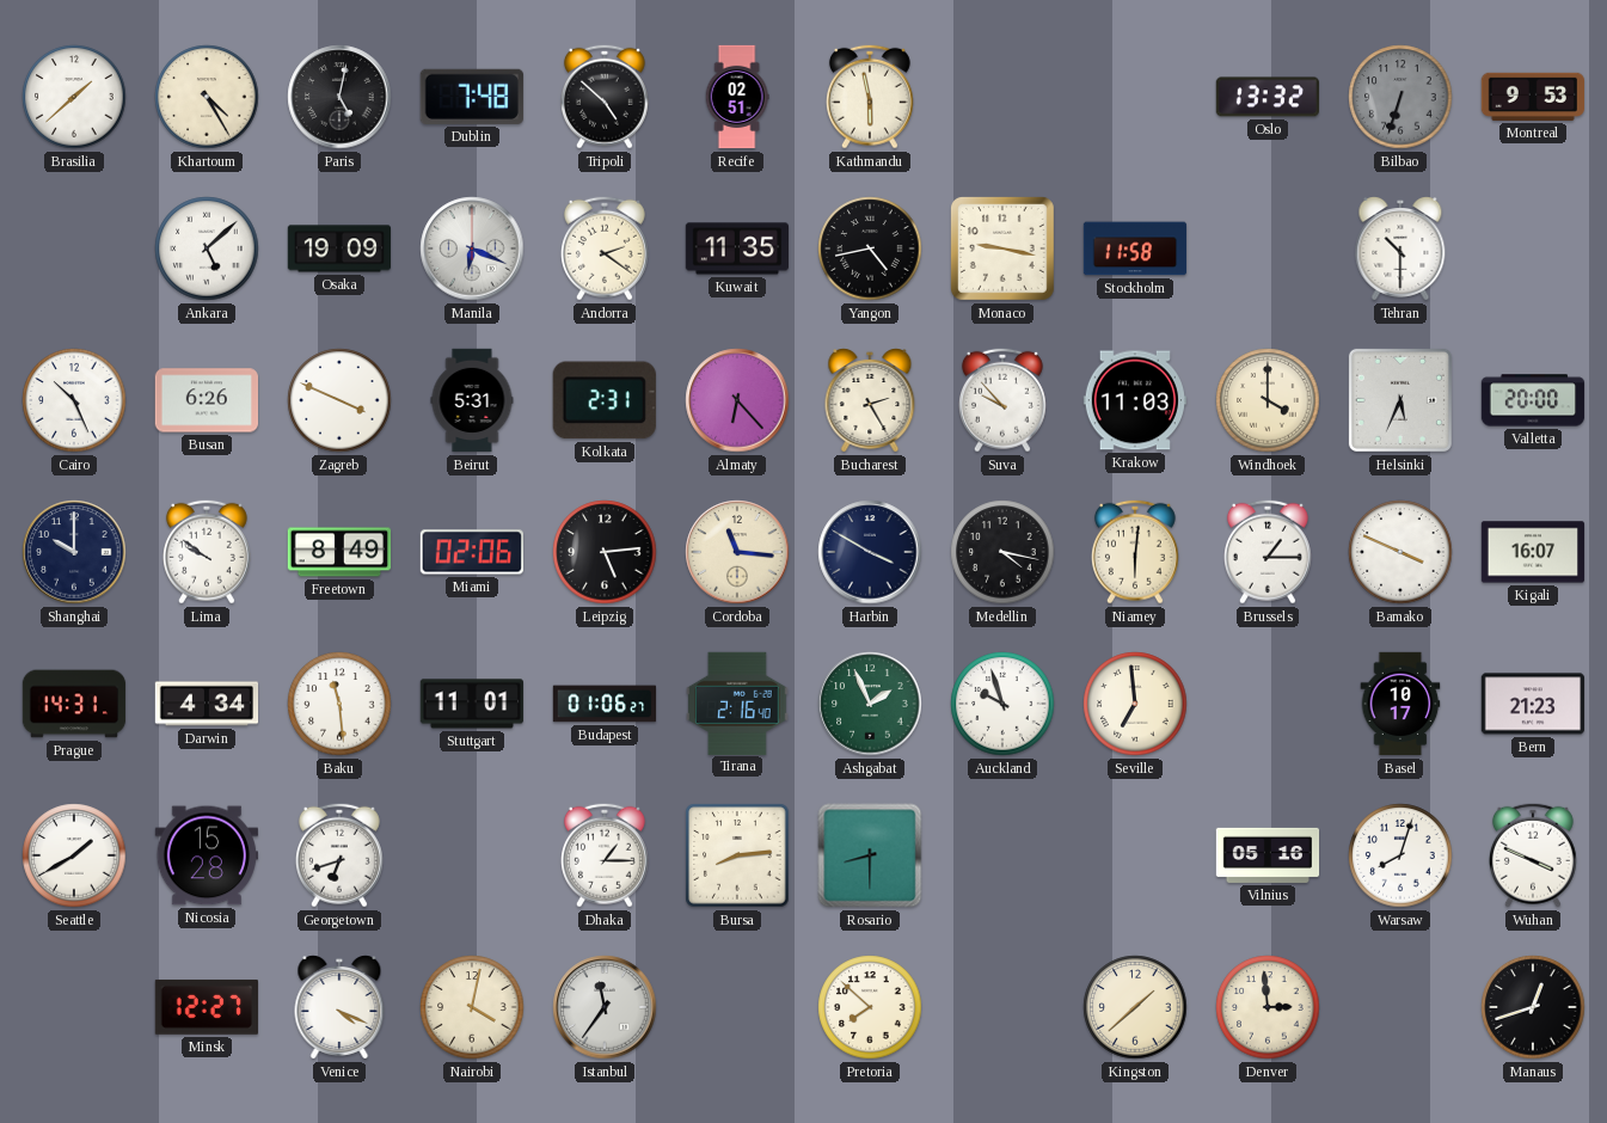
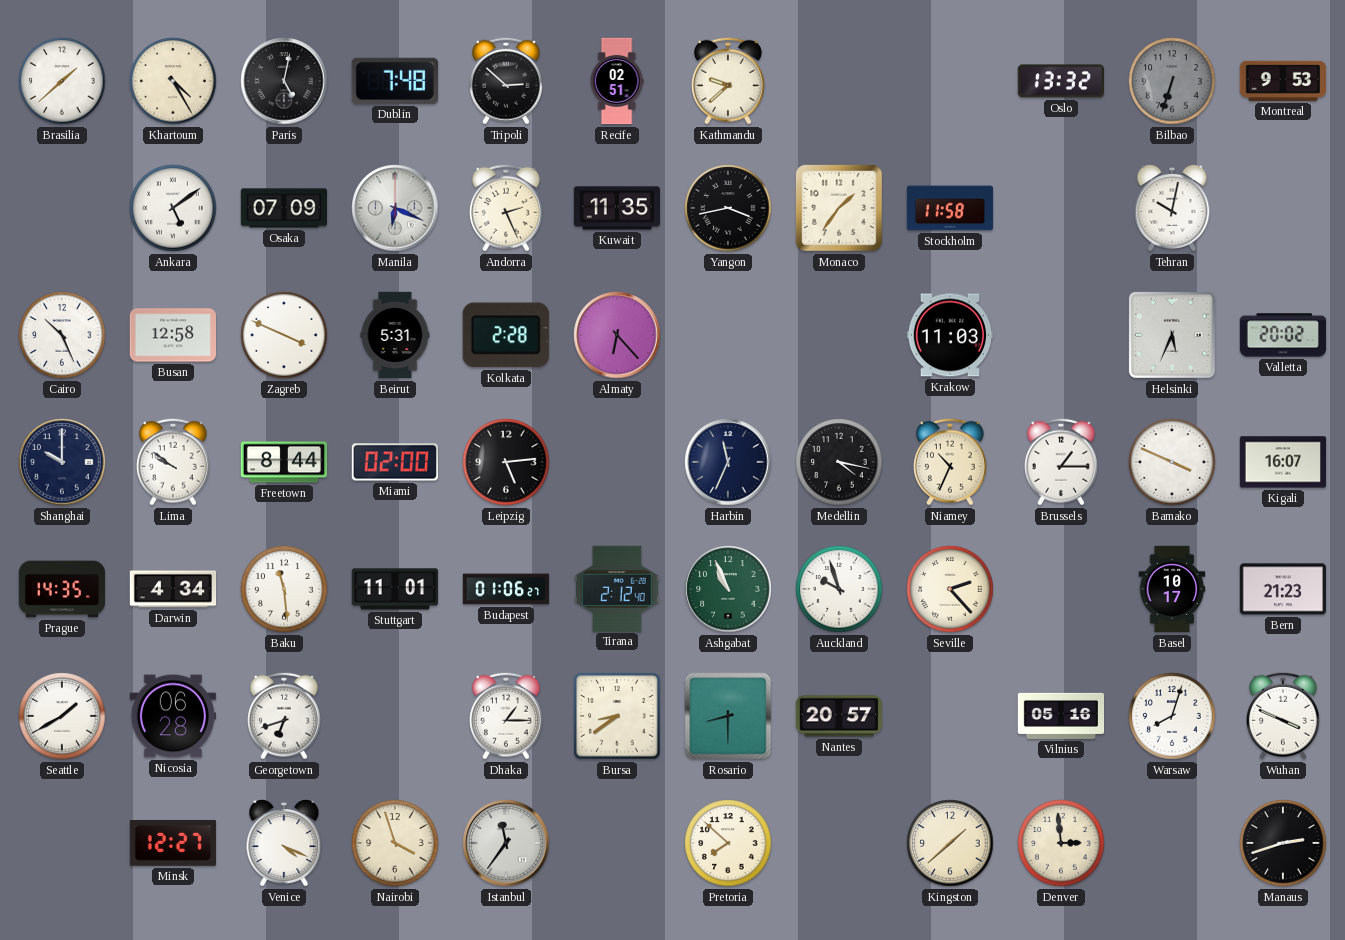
Tripoli: 4:52 -> 2:52 (506, 81)
Kathmandu: 5:58 -> 9:38 (728, 81)
Ankara: 5:08 -> 5:09 (173, 208)
Osaka: 19:09 -> 07:09 (283, 208)
Andorra: 2:21 -> 2:26 (506, 208)
Yangon: 4:43 -> 3:43 (728, 208)
Monaco: 9:17 -> 1:36 (839, 208)
Tehran: 10:30 -> 10:02 (1172, 209)
Busan: 6:26 -> 12:58 (172, 335)
Kolkata: 2:31 -> 2:28 (506, 335)
Bucharest: 2:25 -> none (870, 401)
Suva: 9:53 -> none (1002, 400)
Windhoek: 4:00 -> none (1268, 400)
Valletta: 20:00 -> 20:02 (1283, 335)
Freetown: 8:49 -> 8:44 (284, 462)
Miami: 02:06 -> 02:00 (394, 462)
Cordoba: 11:16 -> none (737, 552)
Harbin: 3:50 -> 11:34 (728, 462)
Niamey: 6:01 -> 10:34 (950, 462)
Prague: 14:31 -> 14:35 (62, 589)
Tirana: 2:16 -> 2:12 (617, 588)
Ashgabat: 1:56 -> 10:56 (728, 589)
Seville: 6:59 -> 2:23 (950, 589)
Nicosia: 15:28 -> 06:28 (172, 716)
Bursa: 8:14 -> 8:39 (617, 716)
Nantes: none -> 20:57 (838, 716)
Nairobi: 4:02 -> 3:57 (395, 843)
Manaus: 12:42 -> 2:42 (1283, 843)
